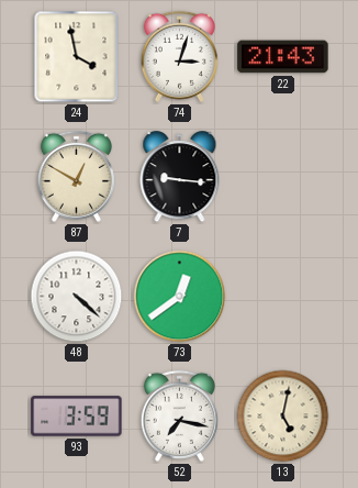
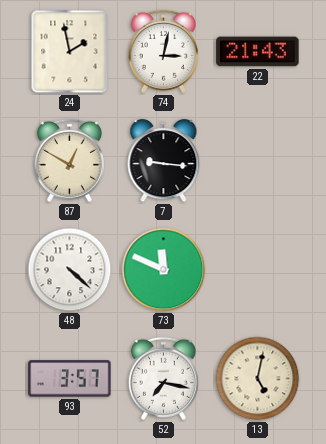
24: 3:58 -> 1:58 (70, 52)
74: 3:03 -> 3:02 (163, 51)
73: 12:39 -> 11:49 (164, 270)
93: 3:59 -> 3:57 (70, 379)
